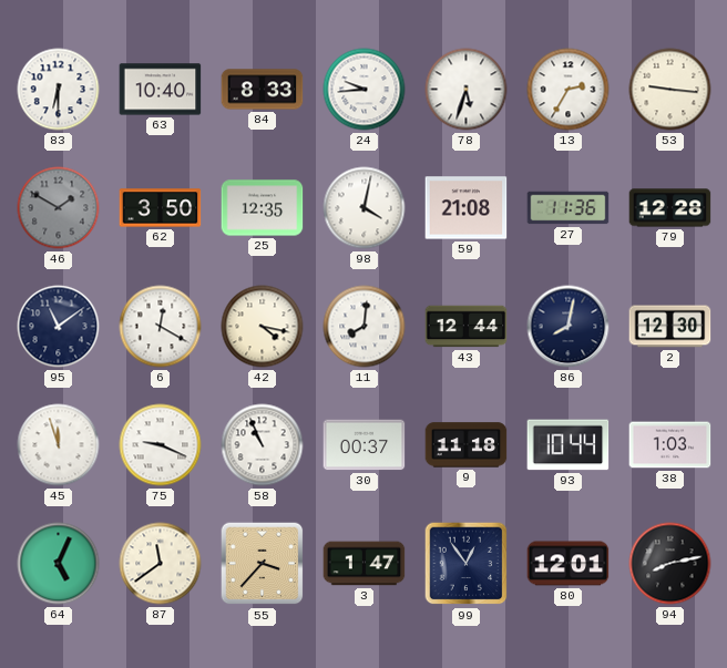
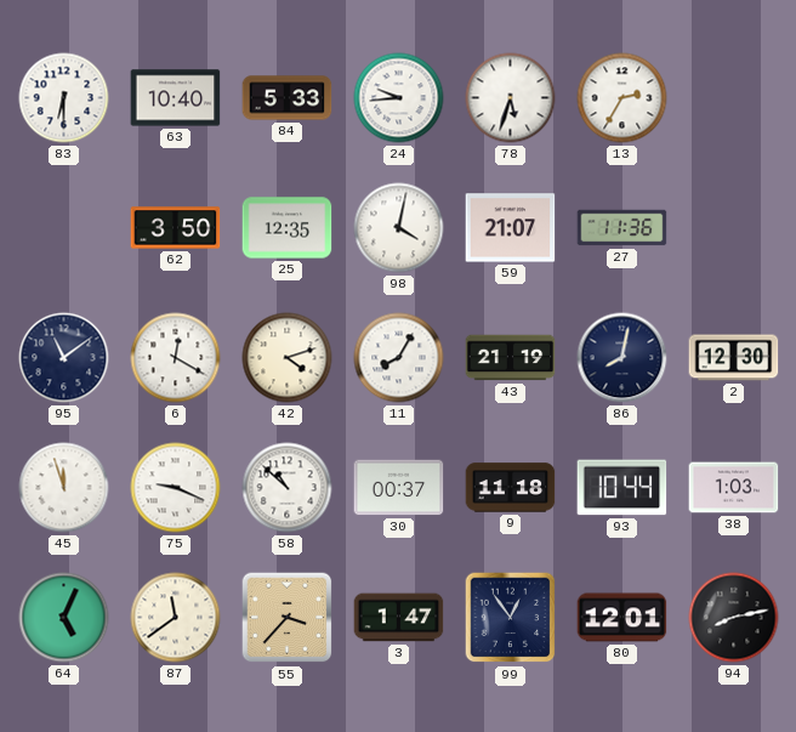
84: 8:33 -> 5:33 (288, 98)
53: 9:16 -> none (670, 90)
46: 1:50 -> none (59, 208)
59: 21:08 -> 21:07 (511, 228)
79: 12:28 -> none (670, 208)
42: 4:17 -> 4:12 (288, 358)
11: 8:01 -> 8:05 (399, 358)
43: 12:44 -> 21:19 (511, 358)
58: 10:56 -> 10:52 (288, 488)
